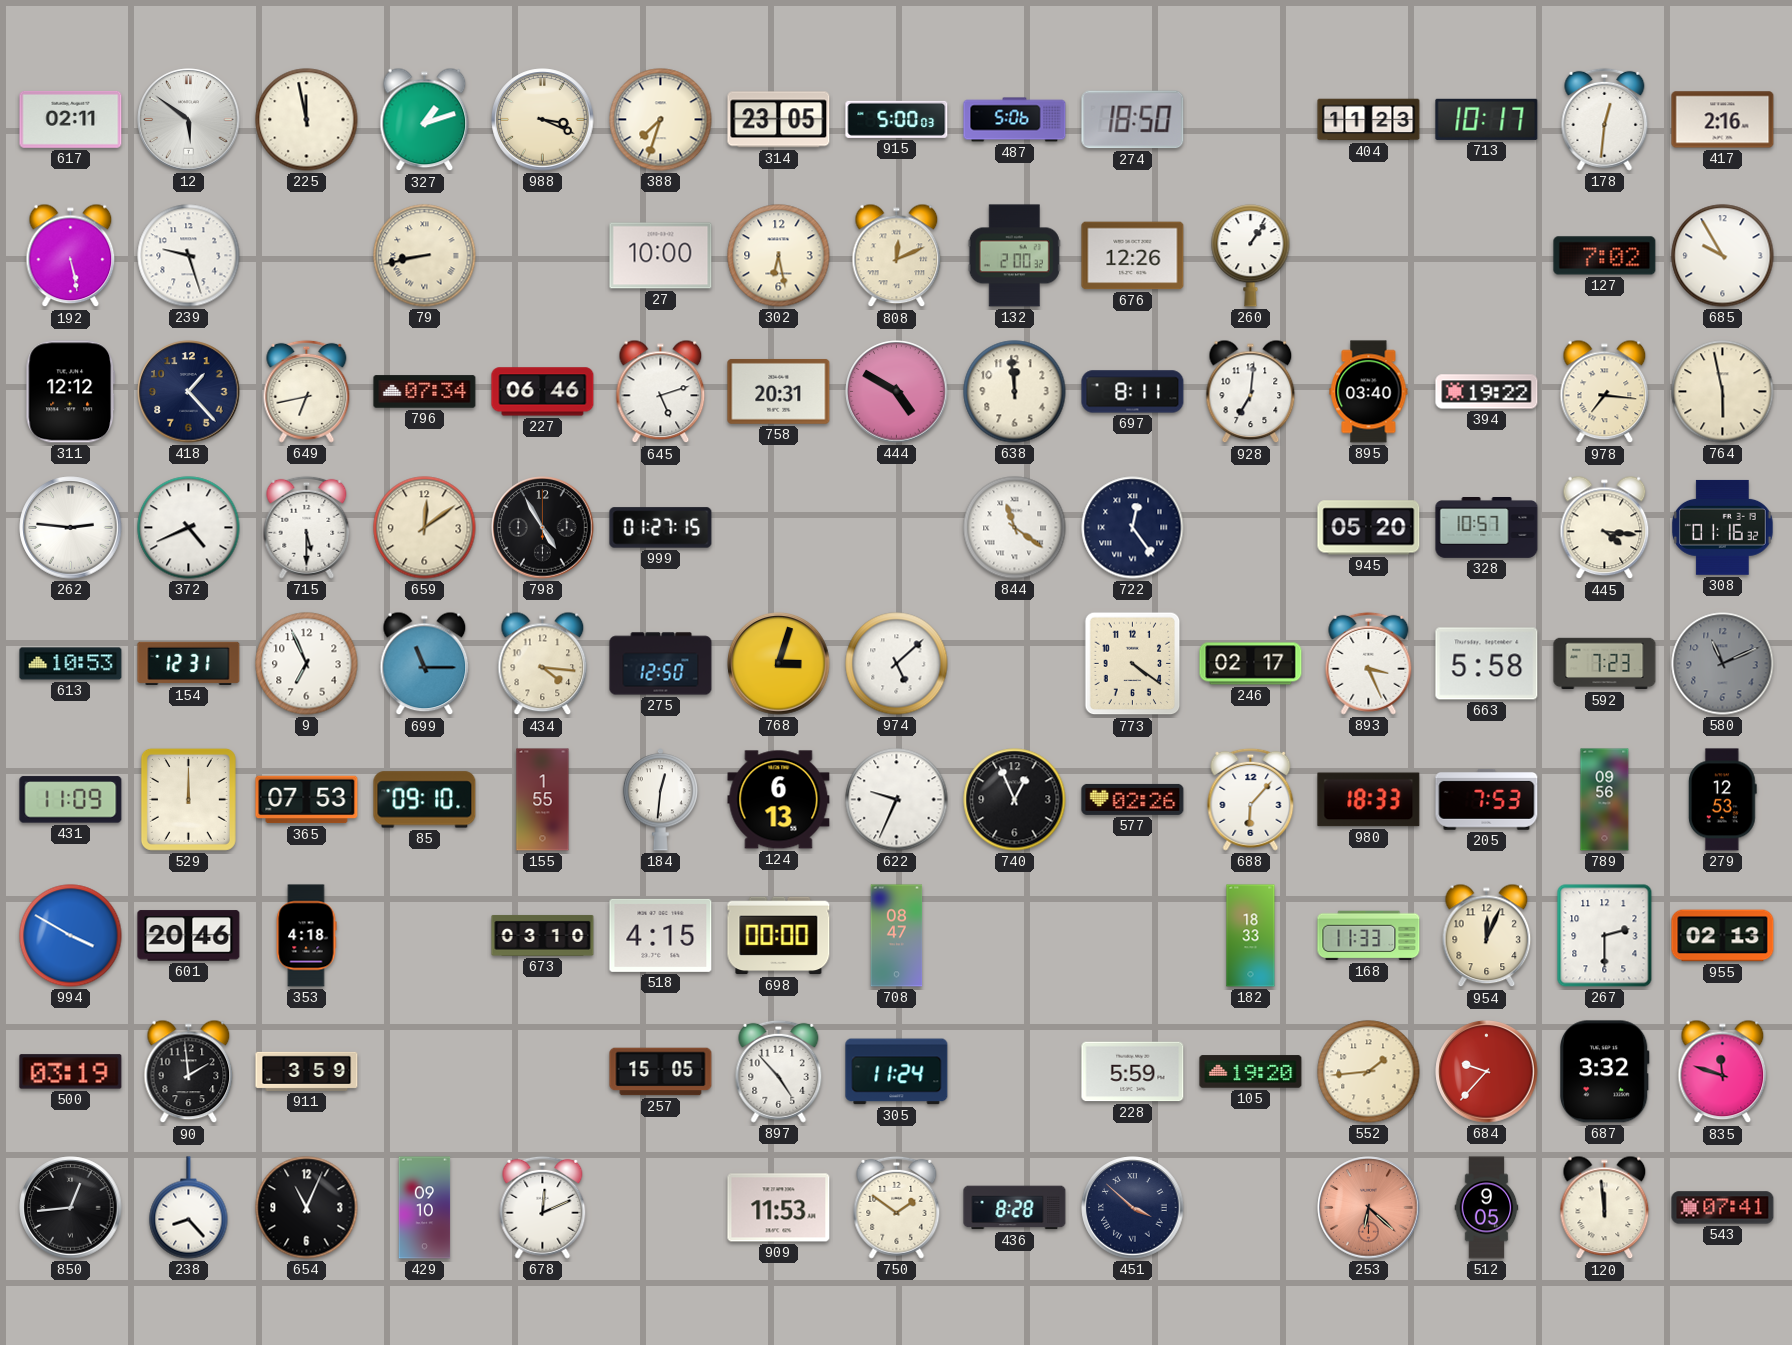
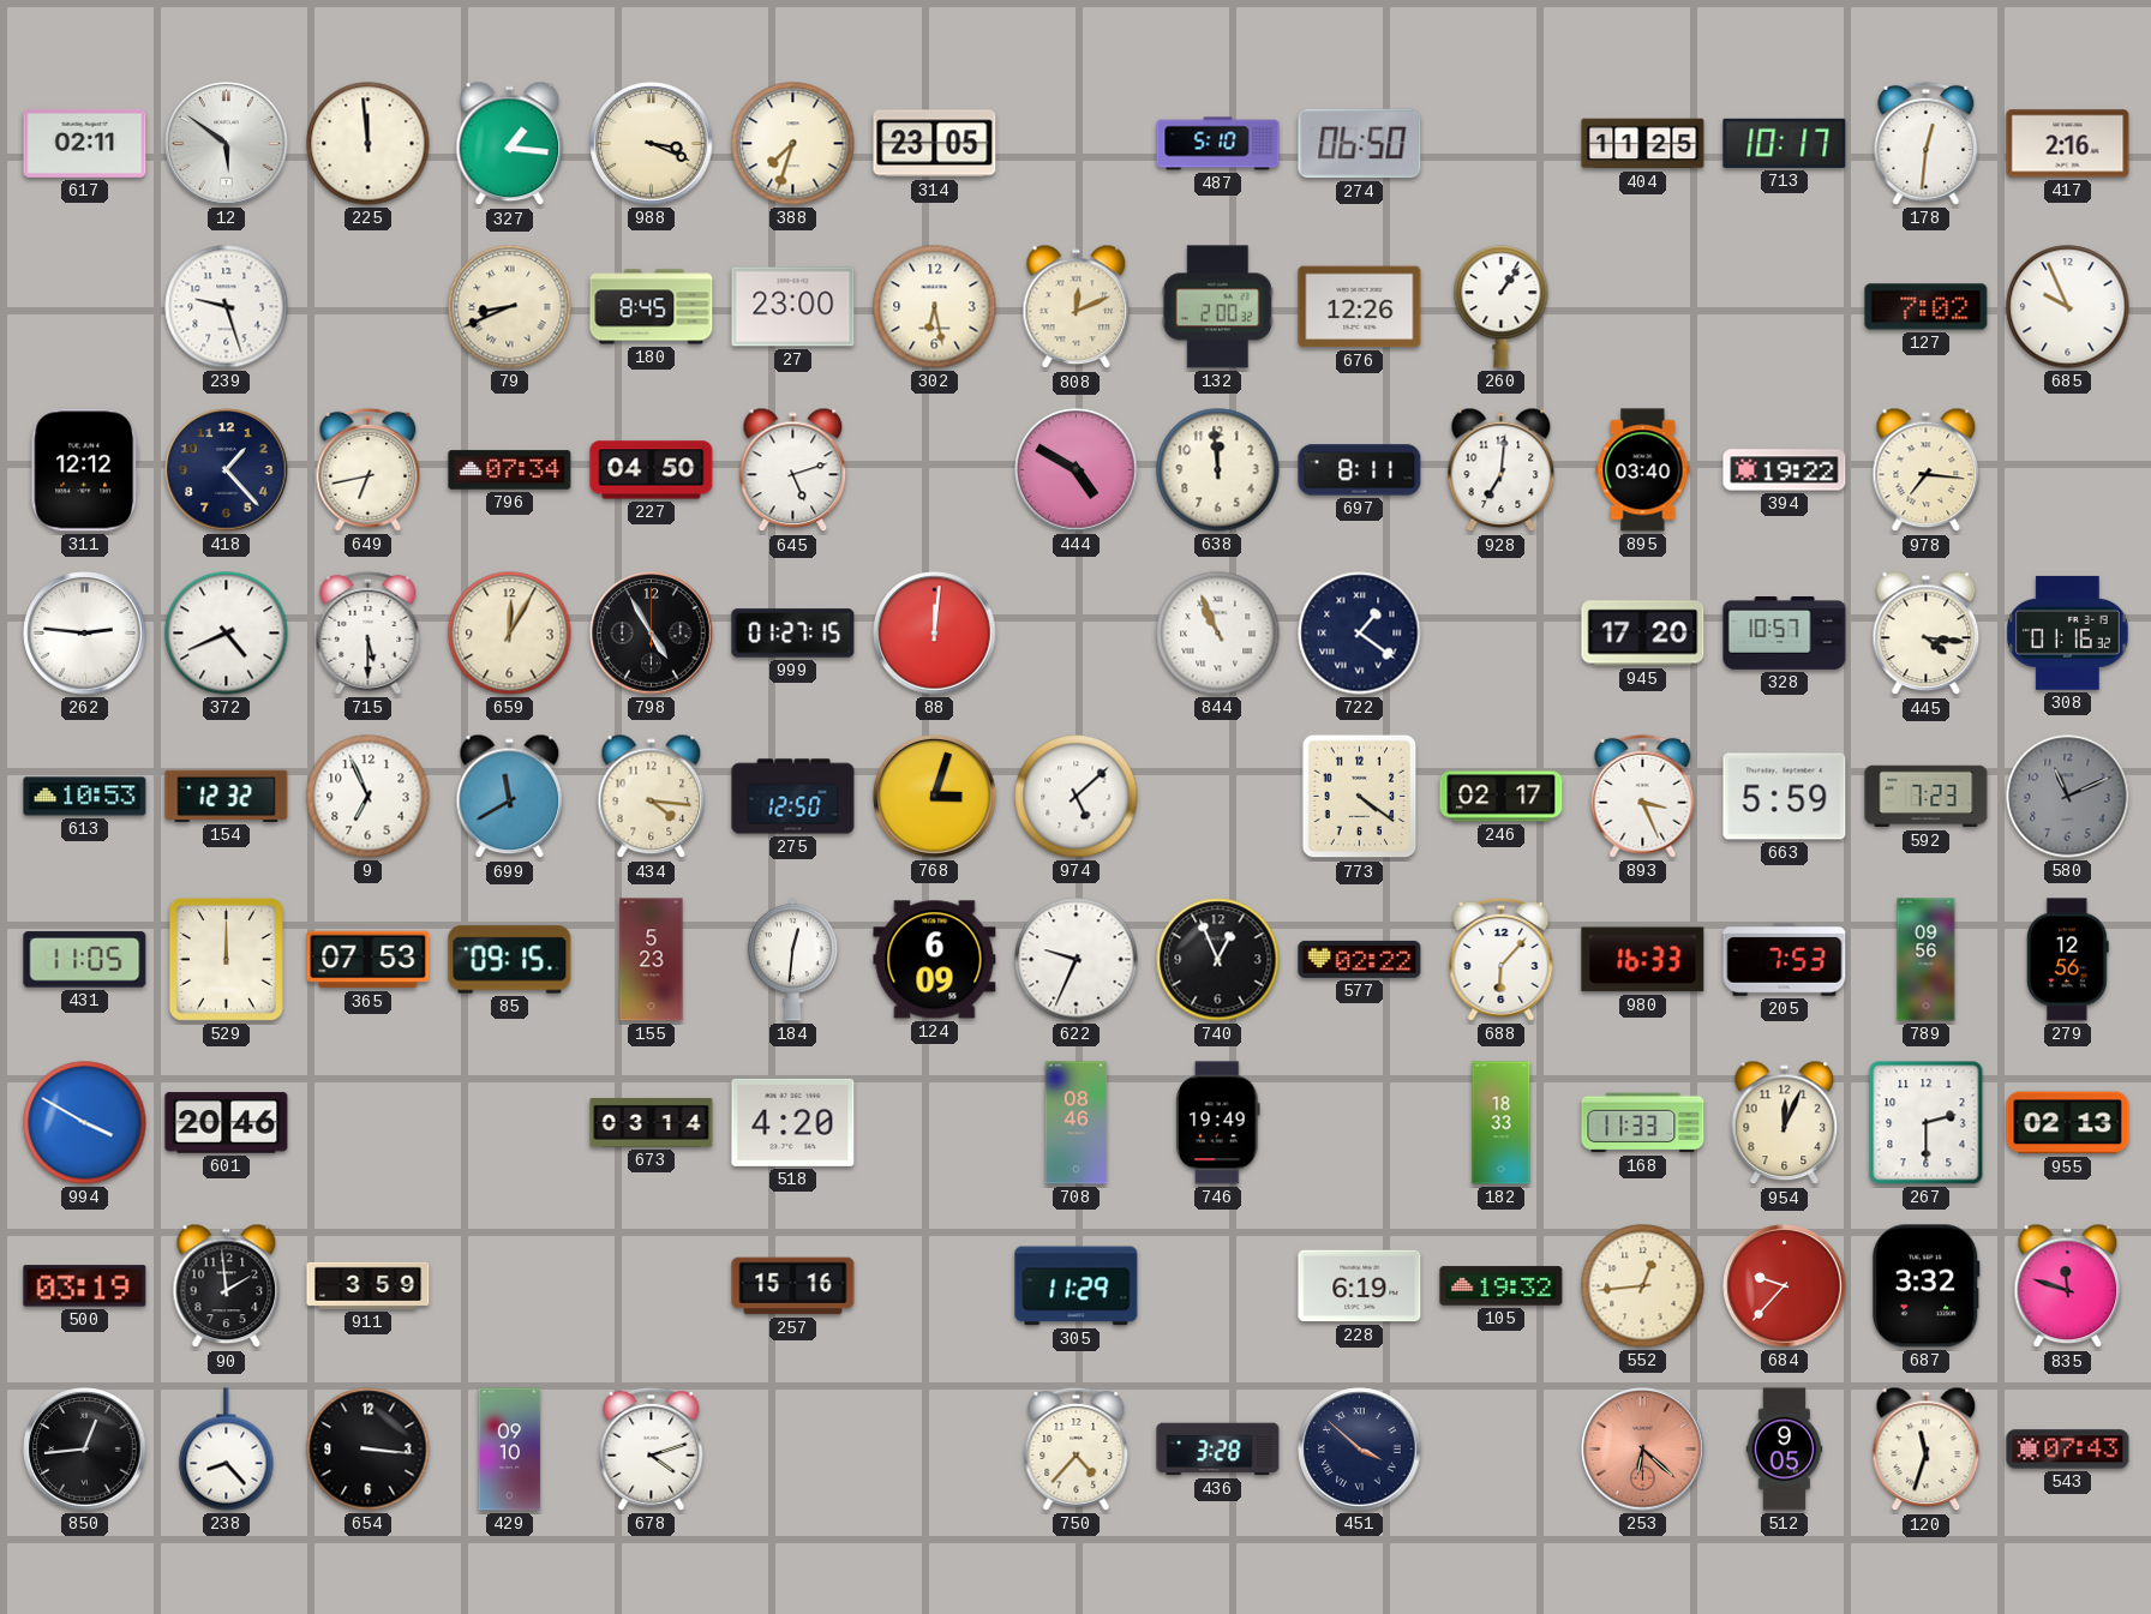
225: 11:58 -> 11:59 (369, 144)
327: 1:12 -> 1:16 (510, 144)
915: 5:00 -> none (897, 119)
487: 5:06 -> 5:10 (1218, 144)
274: 18:50 -> 06:50 (1360, 144)
404: 11:23 -> 11:25 (1643, 144)
192: 5:28 -> none (71, 256)
79: 8:43 -> 8:41 (510, 307)
180: none -> 8:45 (652, 307)
27: 10:00 -> 23:00 (793, 307)
685: 9:55 -> 9:56 (2068, 307)
227: 06:46 -> 04:50 (652, 470)
758: 20:31 -> none (779, 391)
764: 5:58 -> none (1723, 392)
659: 12:09 -> 12:05 (510, 634)
88: none -> 12:01 (935, 634)
844: 11:21 -> 10:56 (1218, 634)
722: 12:24 -> 1:21 (1360, 634)
945: 05:20 -> 17:20 (1643, 634)
154: 12:31 -> 12:32 (227, 796)
699: 11:15 -> 11:40 (510, 797)
663: 5:58 -> 5:59 (1785, 797)
431: 11:09 -> 11:05 (85, 960)
85: 09:10 -> 09:15 (510, 960)
155: 1:55 -> 5:23 (652, 960)
124: 6:13 -> 6:09 (935, 960)
577: 02:26 -> 02:22 (1360, 959)
980: 18:33 -> 16:33 (1643, 960)
279: 12:53 -> 12:56 (2067, 960)
353: 4:18 -> none (306, 936)
673: 03:10 -> 03:14 (652, 1122)
518: 4:15 -> 4:20 (793, 1122)
698: 00:00 -> none (779, 936)
708: 08:47 -> 08:46 (1077, 1123)
746: none -> 19:49 (1218, 1123)
257: 15:05 -> 15:16 (793, 1286)
897: 4:53 -> none (779, 1071)
305: 11:24 -> 11:29 (1077, 1286)
228: 5:59 -> 6:19 (1360, 1286)
105: 19:20 -> 19:32 (1502, 1286)
552: 1:44 -> 12:44 (1643, 1286)
654: 11:04 -> 3:16 (369, 1450)
678: 12:11 -> 4:12 (652, 1448)
909: 11:53 -> none (779, 1208)
750: 1:51 -> 4:37 (1077, 1448)
436: 8:28 -> 3:28 (1218, 1450)
120: 11:59 -> 11:33 (1927, 1450)
543: 07:41 -> 07:43 (2068, 1450)
